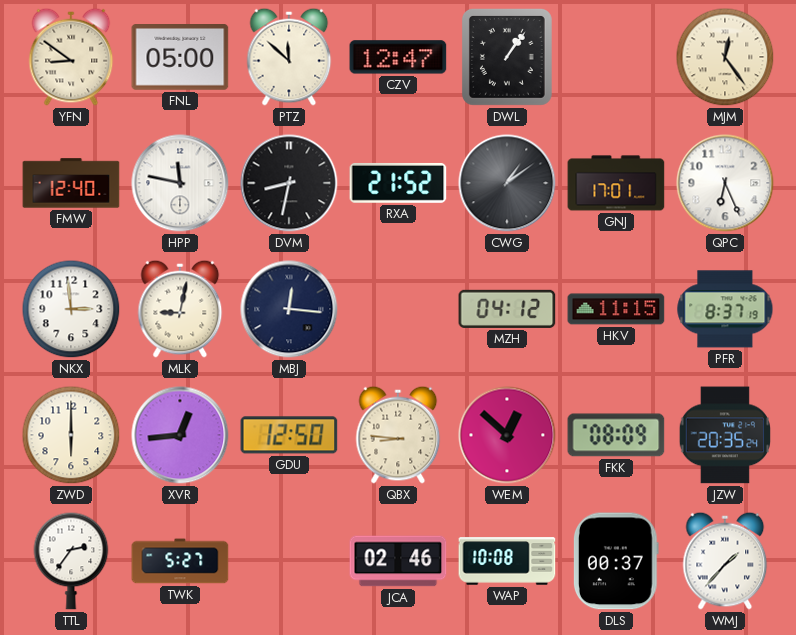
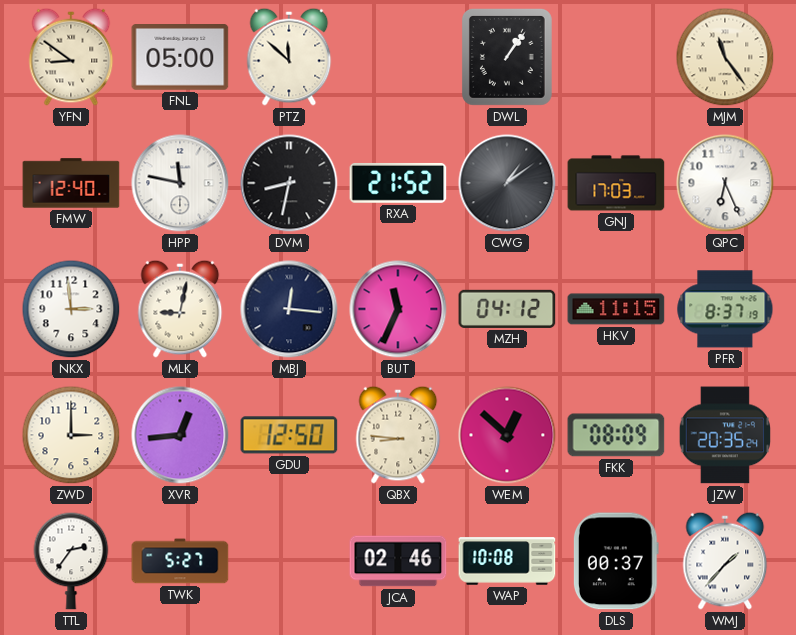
CZV: 12:47 -> none (398, 57)
MJM: 12:24 -> 11:24 (725, 57)
GNJ: 17:01 -> 17:03 (616, 183)
BUT: none -> 11:34 (398, 309)
ZWD: 6:00 -> 3:00 (71, 435)
